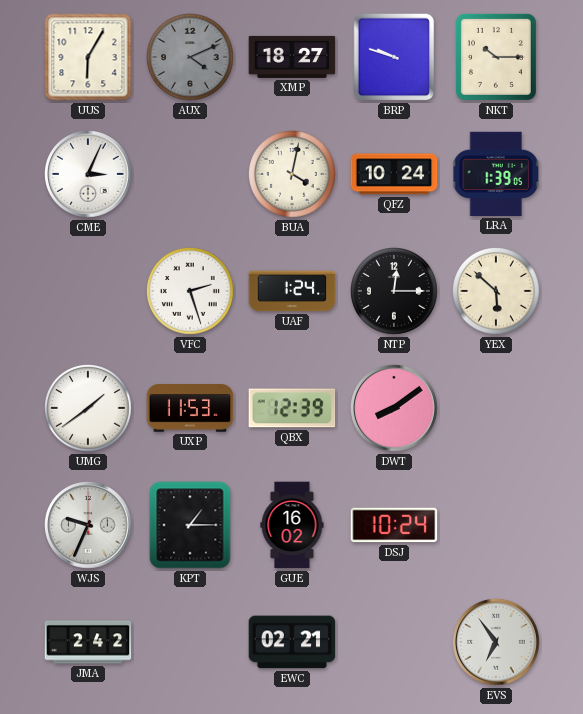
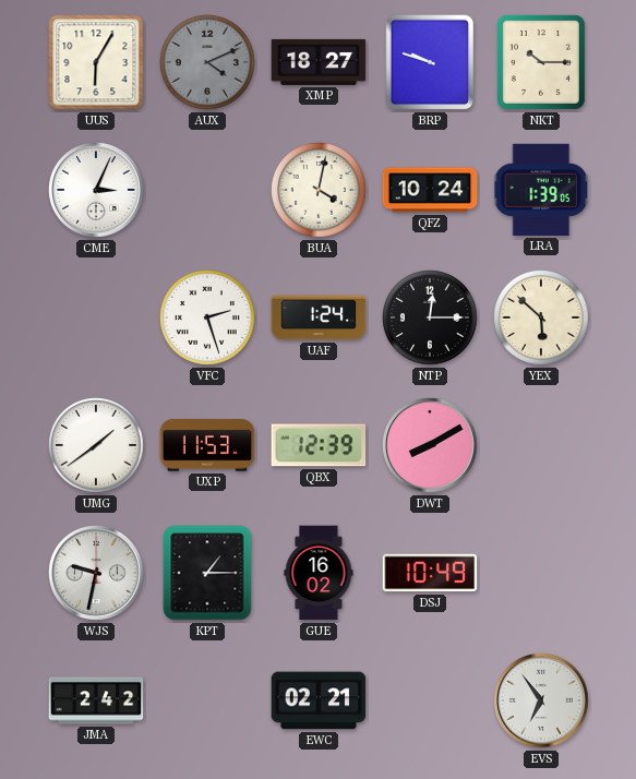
DWT: 8:09 -> 8:10 (430, 445)
WJS: 9:34 -> 9:32 (96, 573)
DSJ: 10:24 -> 10:49 (430, 573)
